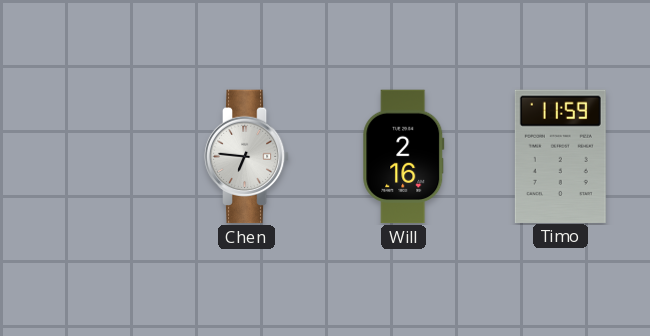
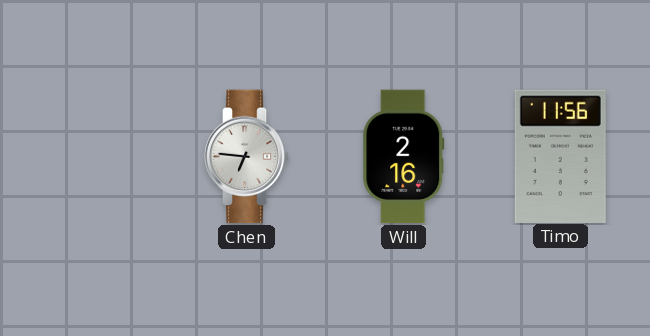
Timo: 11:59 -> 11:56 (560, 156)
